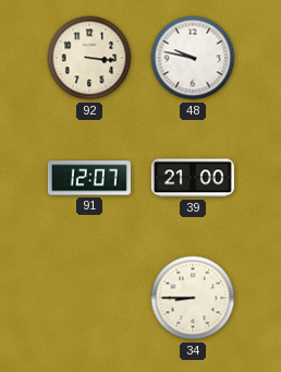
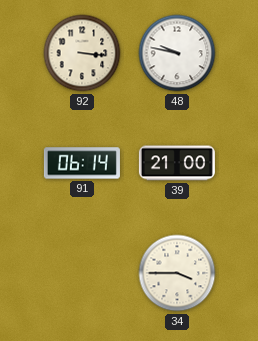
91: 12:07 -> 06:14 (82, 163)
34: 8:45 -> 3:45 (177, 273)
